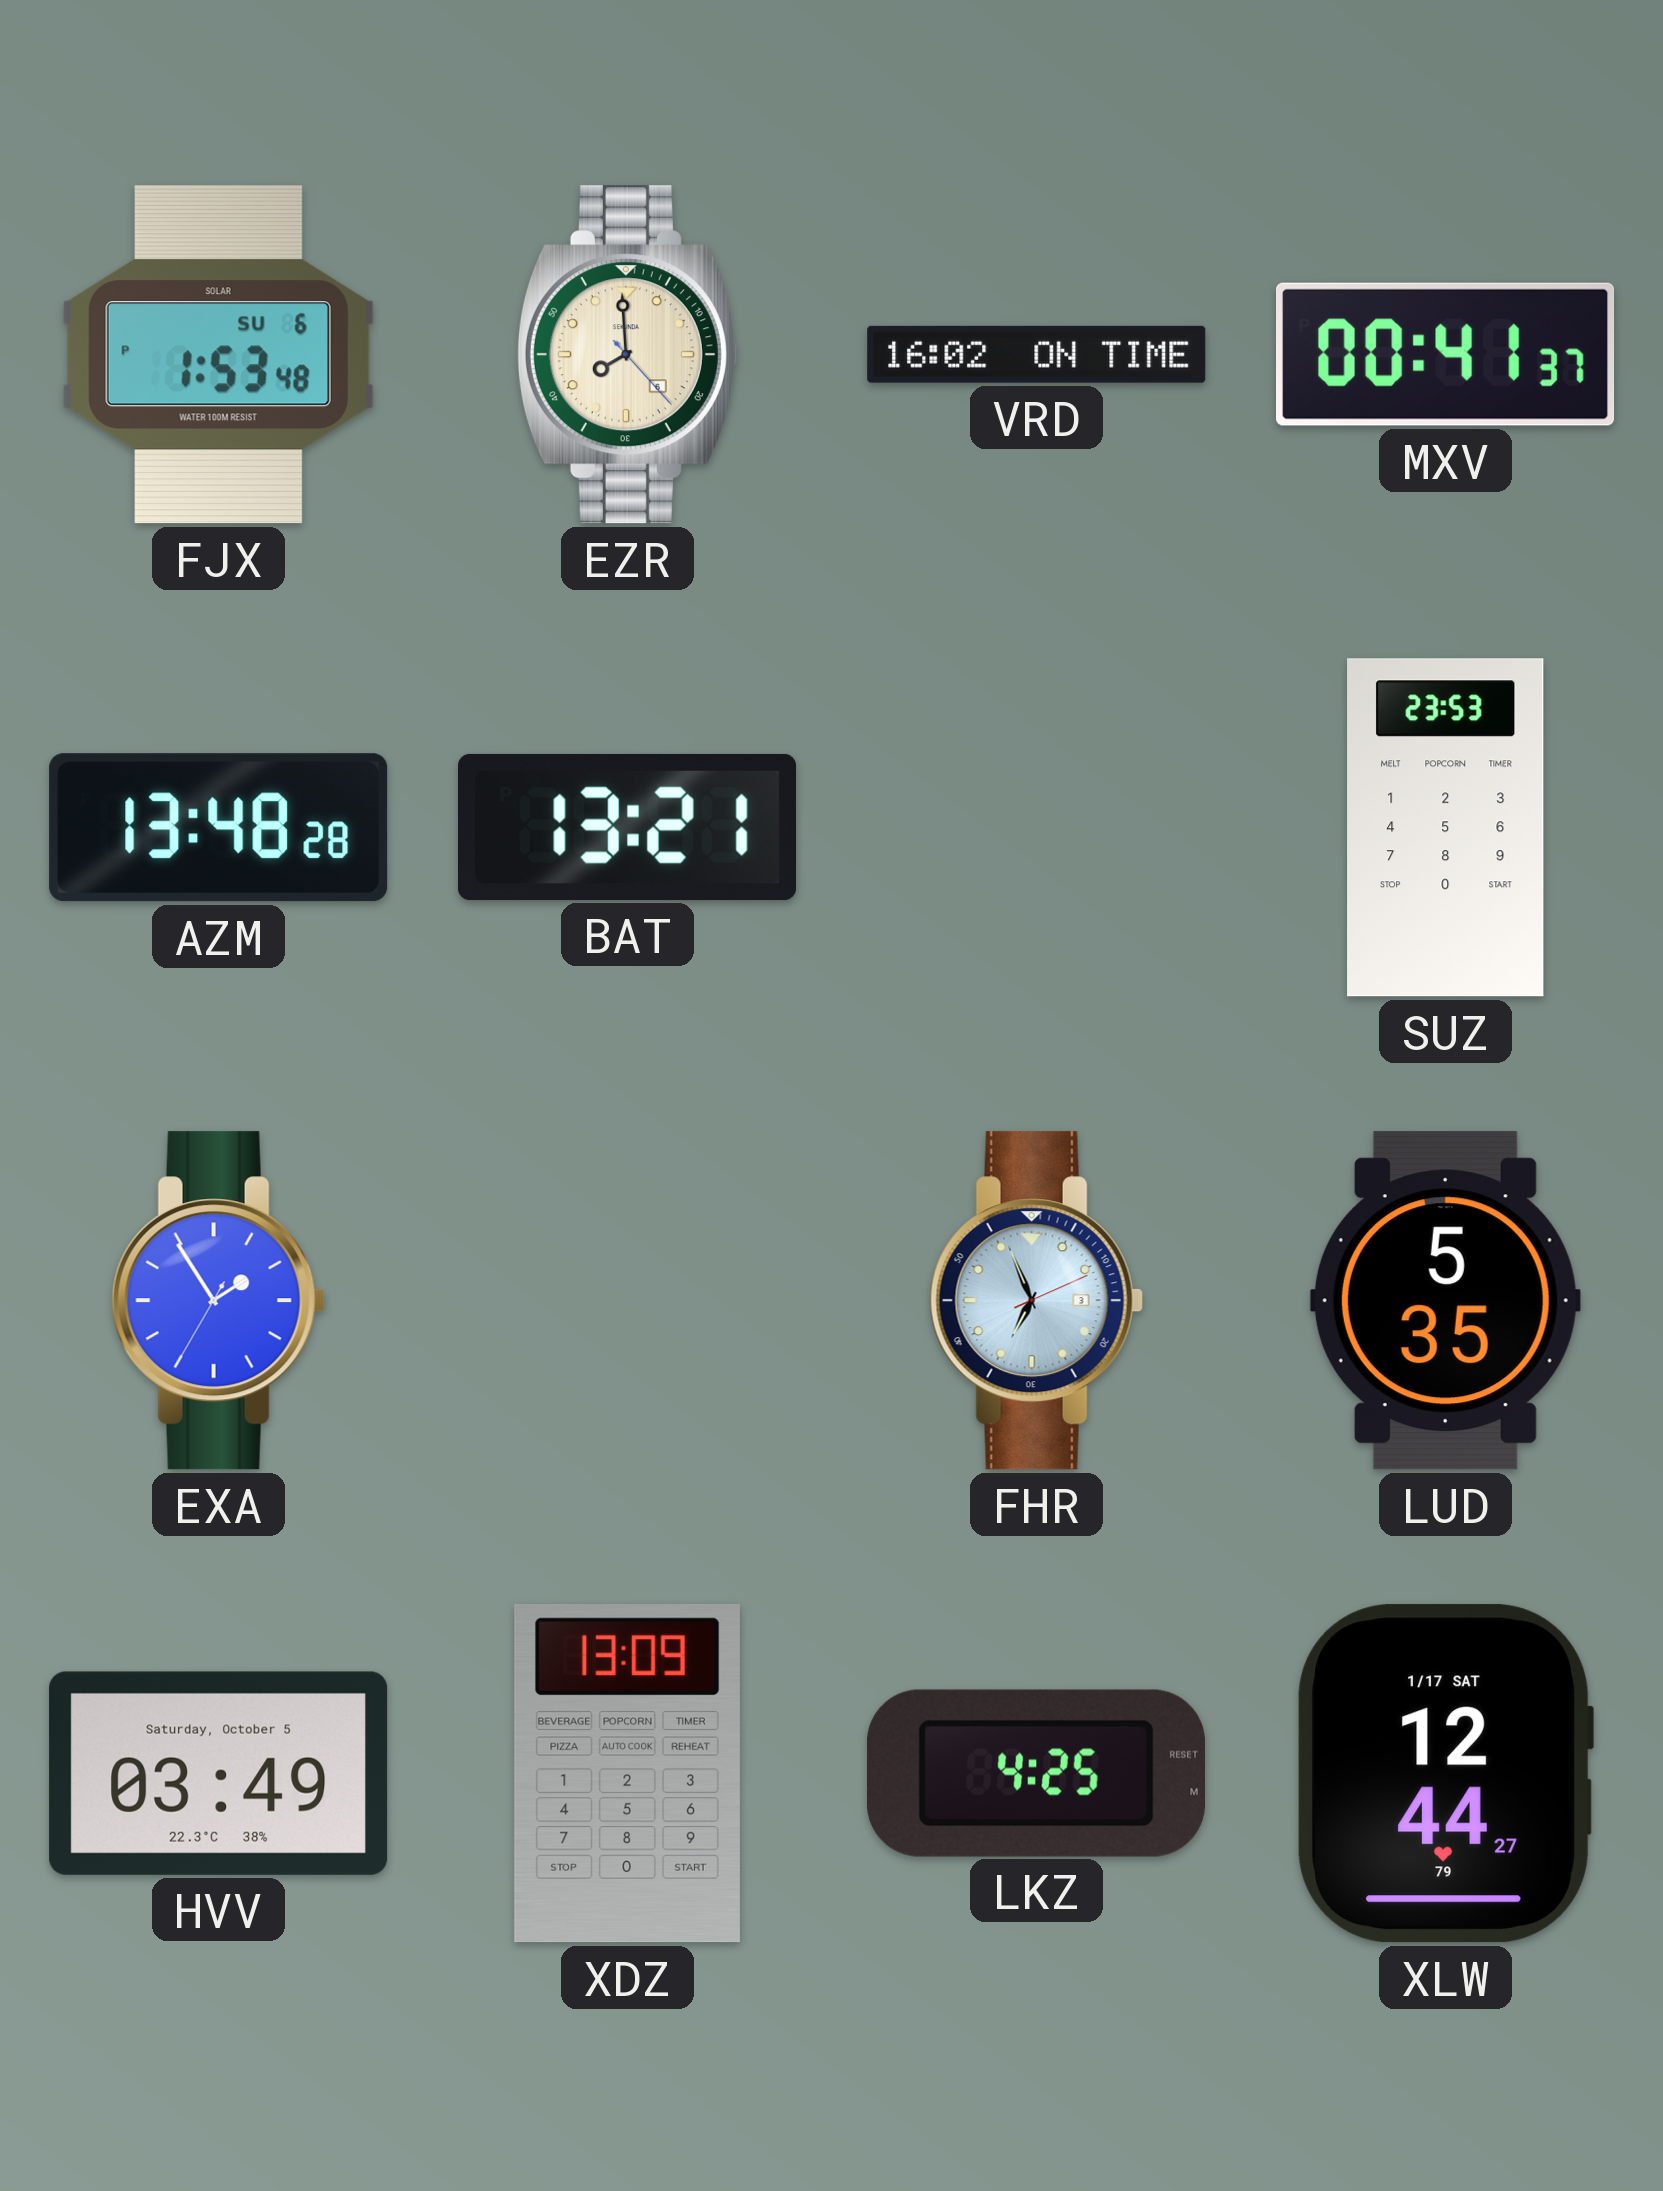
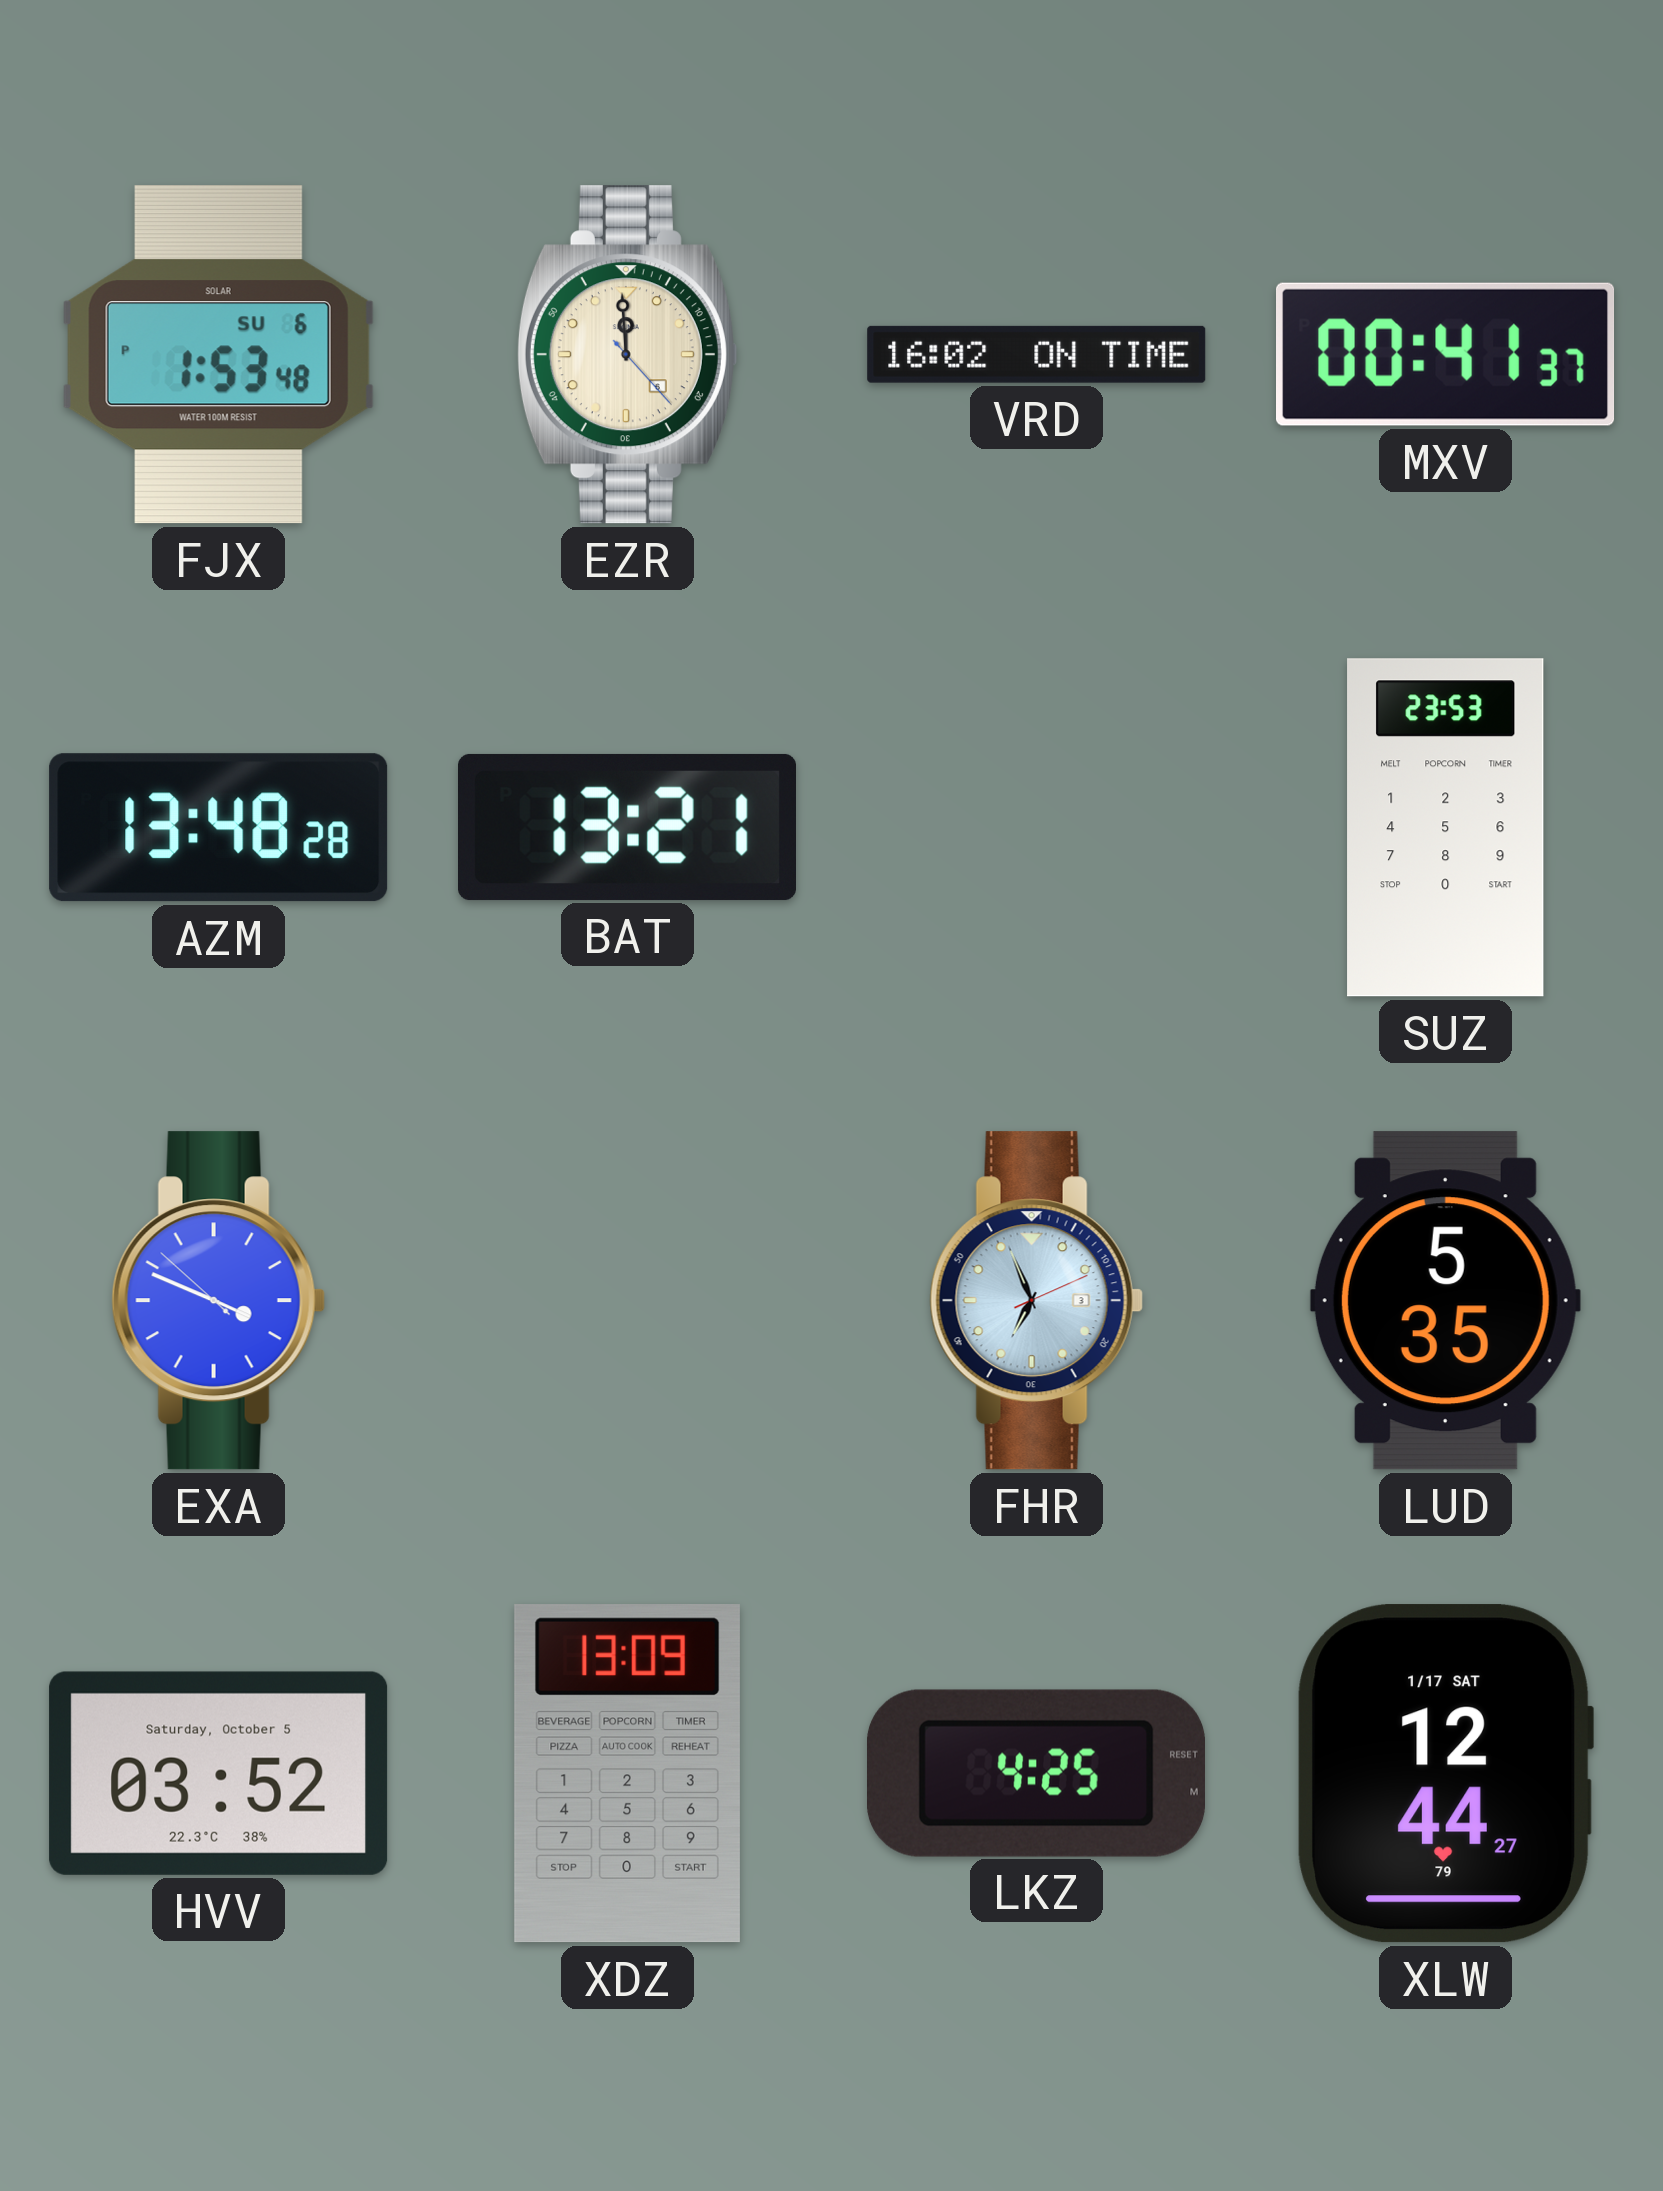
EZR: 7:59 -> 11:59 (627, 355)
EXA: 1:54 -> 3:48 (218, 1301)
HVV: 03:49 -> 03:52 (219, 1773)
